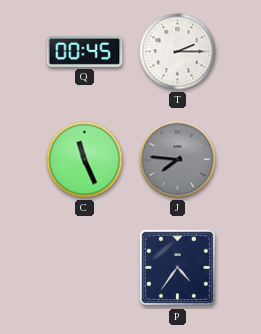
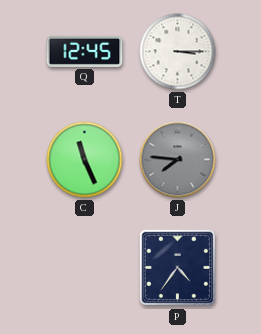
Q: 00:45 -> 12:45 (85, 51)
T: 2:15 -> 3:15 (178, 52)
